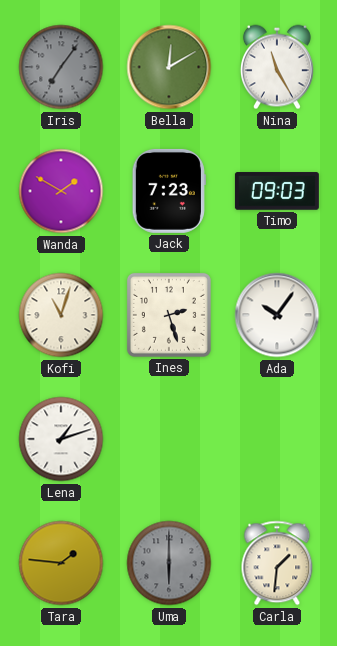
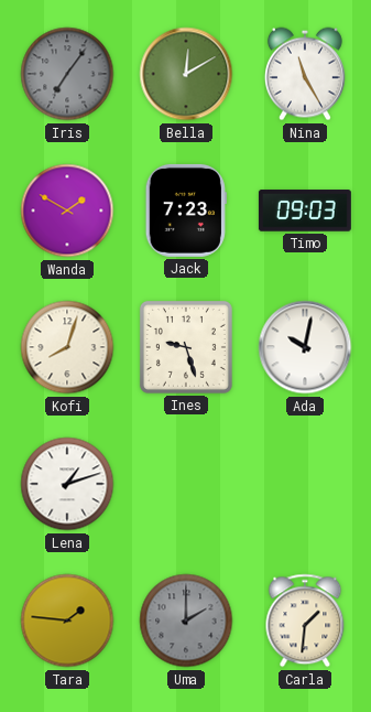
Kofi: 11:03 -> 8:03 (67, 347)
Ines: 2:27 -> 9:27 (186, 347)
Ada: 10:06 -> 10:02 (305, 347)
Uma: 6:00 -> 2:00 (186, 621)
